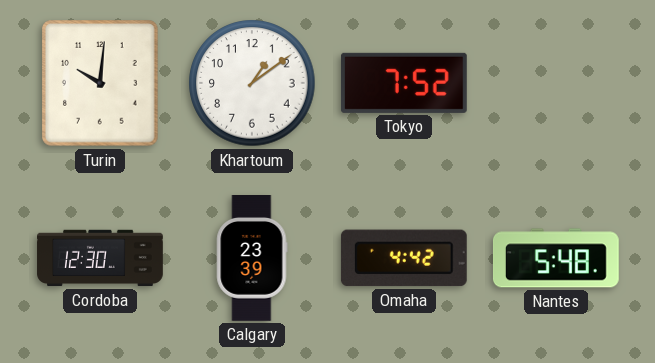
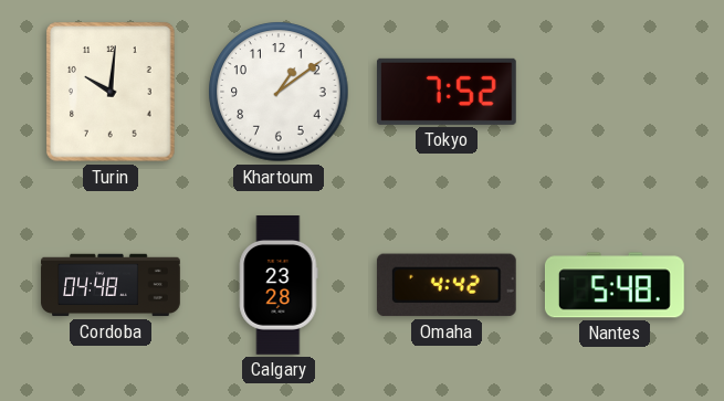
Cordoba: 12:30 -> 04:48 (111, 285)
Calgary: 23:39 -> 23:28 (279, 286)
